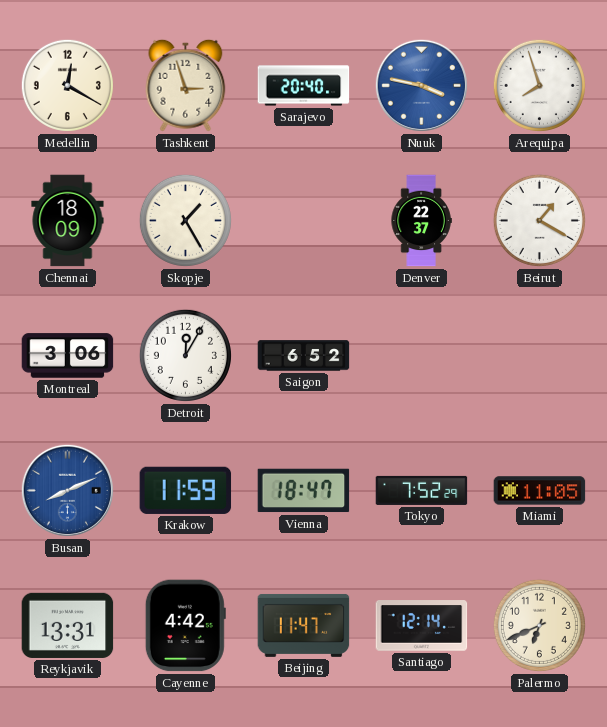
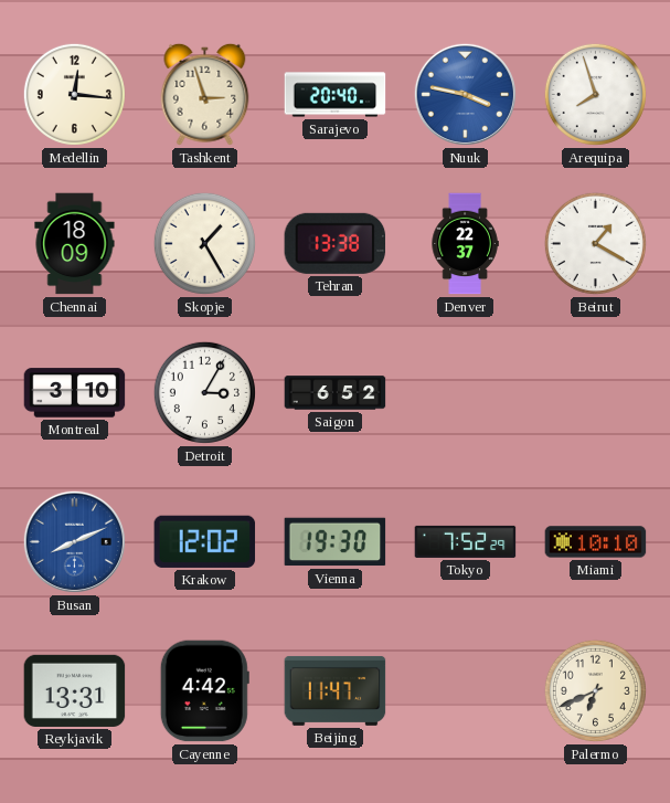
Medellin: 12:20 -> 12:16 (74, 94)
Tehran: none -> 13:38 (336, 243)
Montreal: 3:06 -> 3:10 (75, 393)
Detroit: 12:05 -> 3:05 (204, 392)
Krakow: 11:59 -> 12:02 (205, 541)
Vienna: 18:47 -> 19:30 (336, 542)
Miami: 11:05 -> 10:10 (596, 542)
Santiago: 12:14 -> none (422, 626)
